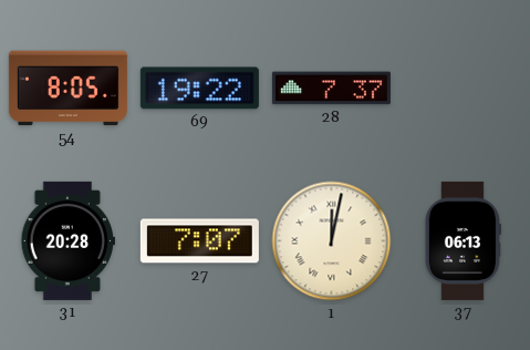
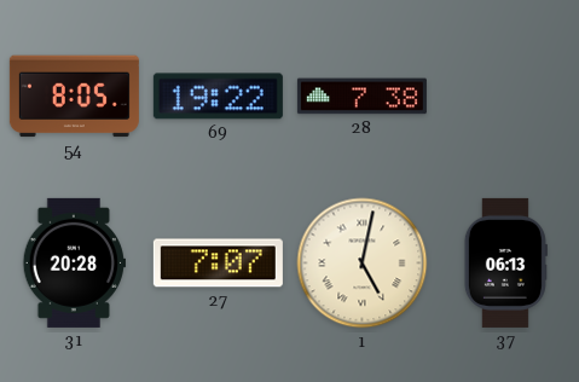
28: 7:37 -> 7:38 (361, 97)
1: 12:02 -> 5:02 (363, 264)
